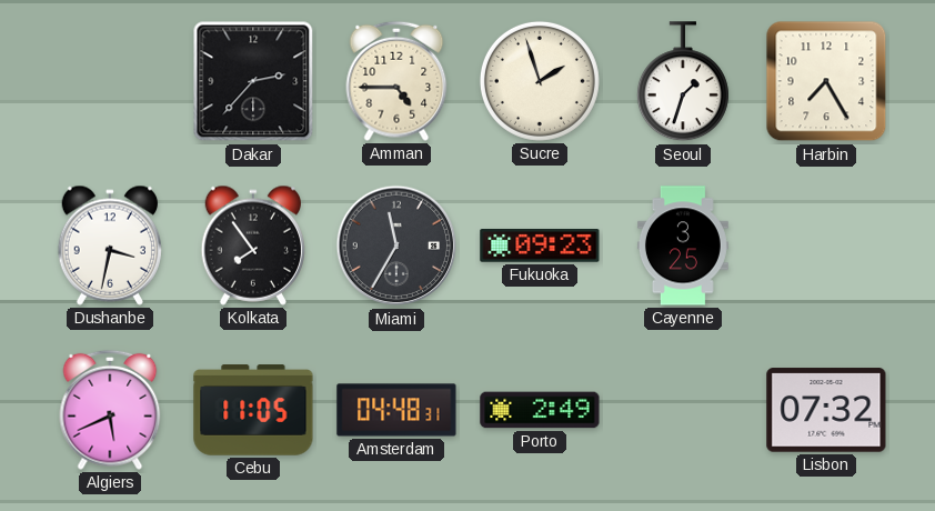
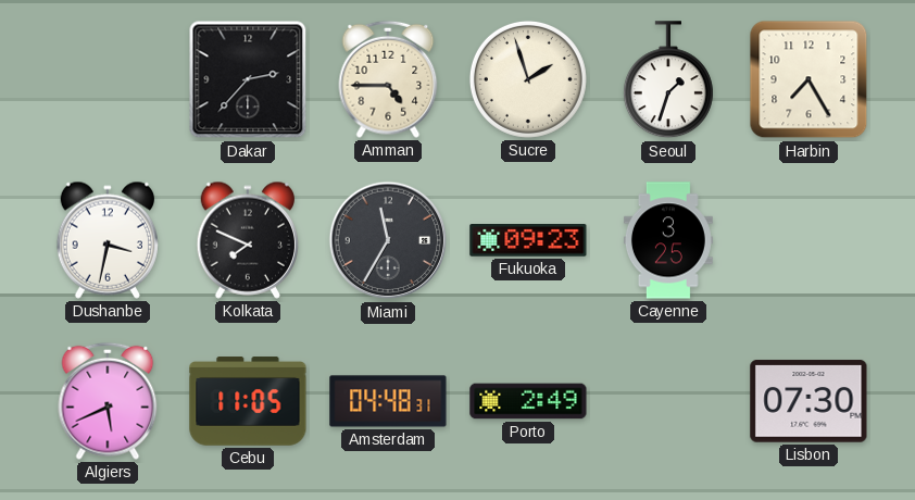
Kolkata: 7:54 -> 7:49 (247, 240)
Lisbon: 07:32 -> 07:30 (809, 401)
